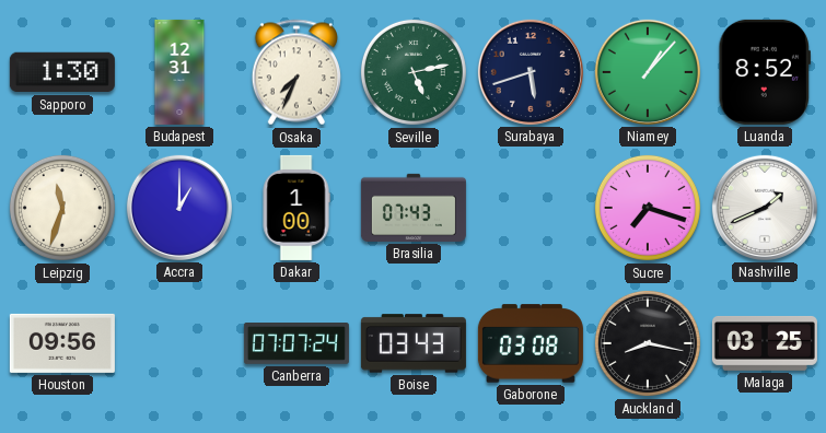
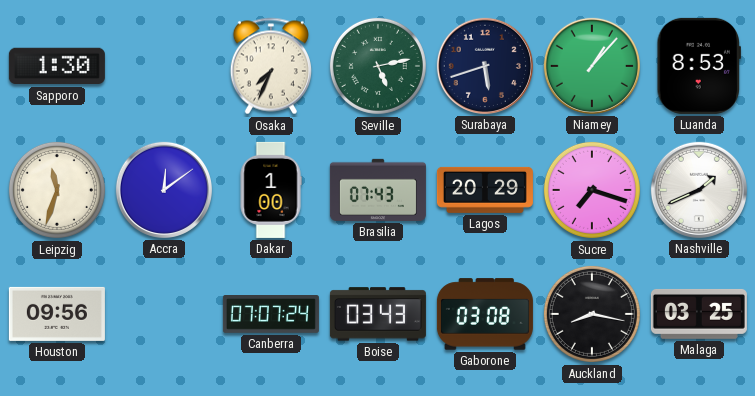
Budapest: 12:31 -> none (179, 72)
Luanda: 8:52 -> 8:53 (698, 66)
Accra: 1:00 -> 12:09 (164, 190)
Lagos: none -> 20:29 (485, 190)
